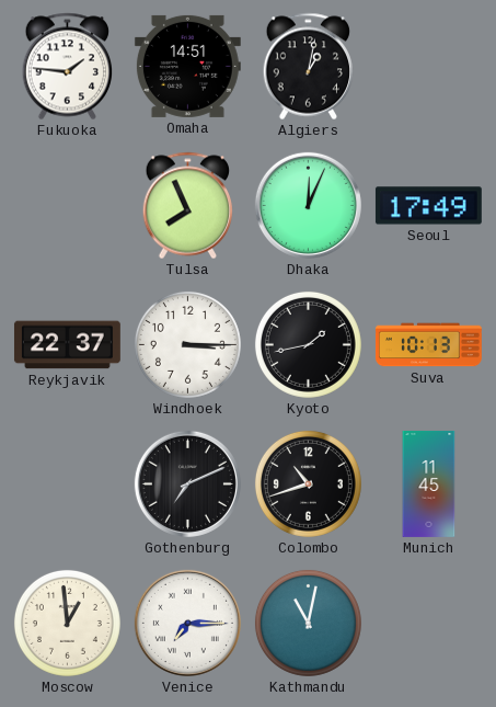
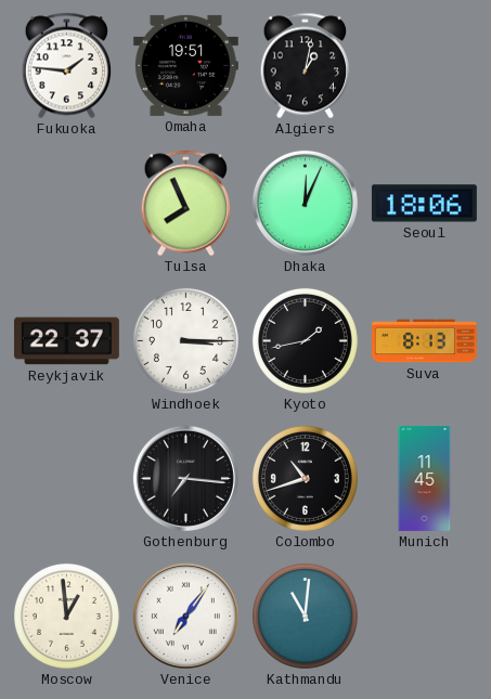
Omaha: 14:51 -> 19:51 (185, 65)
Seoul: 17:49 -> 18:06 (424, 204)
Suva: 10:13 -> 8:13 (424, 341)
Gothenburg: 7:11 -> 7:16 (185, 478)
Venice: 7:15 -> 7:06 (185, 616)
Kathmandu: 11:02 -> 11:01 (305, 616)
